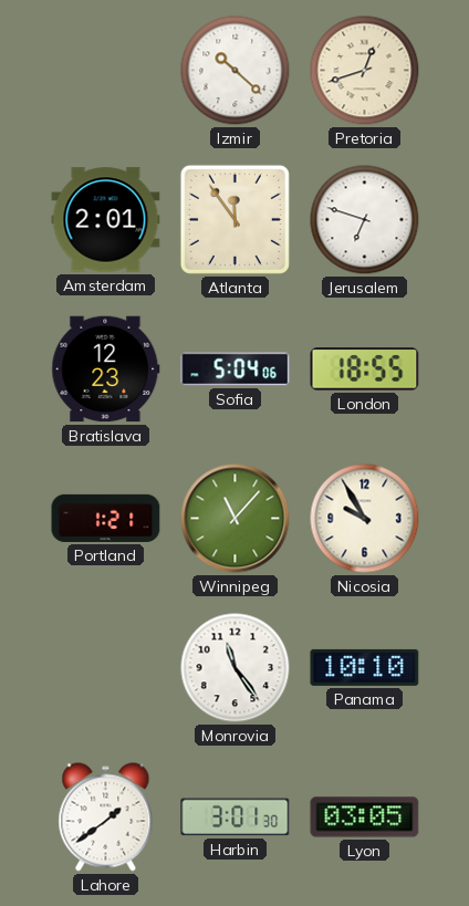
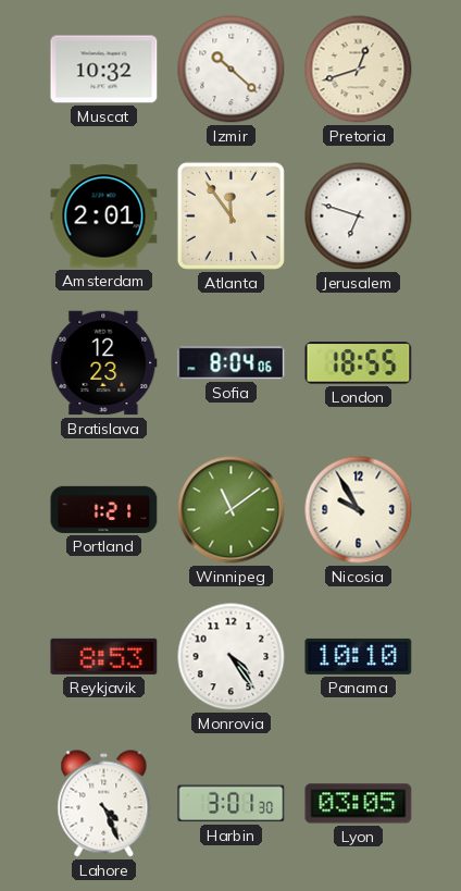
Muscat: none -> 10:32 (104, 70)
Sofia: 5:04 -> 8:04 (232, 363)
Winnipeg: 11:07 -> 11:09 (232, 510)
Reykjavik: none -> 8:53 (104, 656)
Monrovia: 11:24 -> 4:24 (232, 657)
Lahore: 1:39 -> 4:26 (104, 804)
